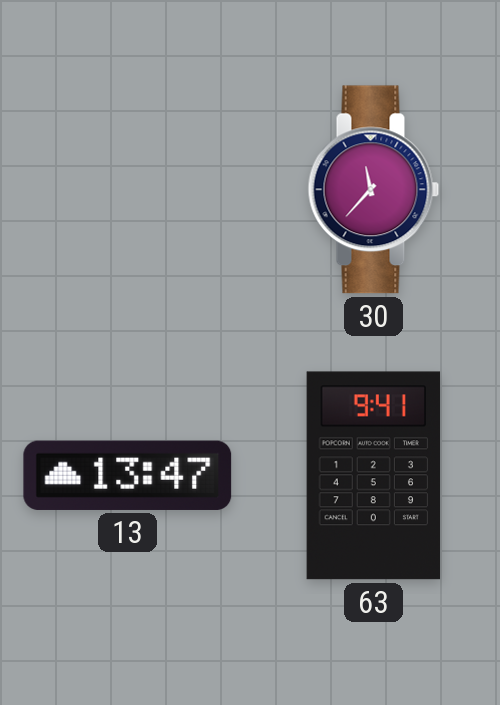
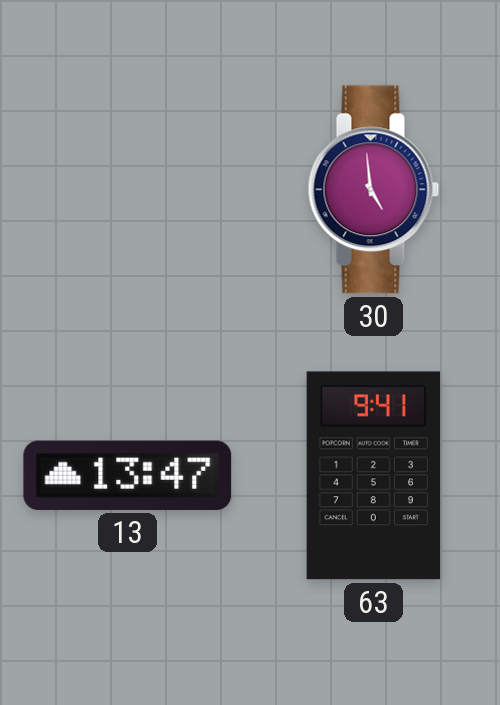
30: 11:37 -> 4:59 (374, 190)
